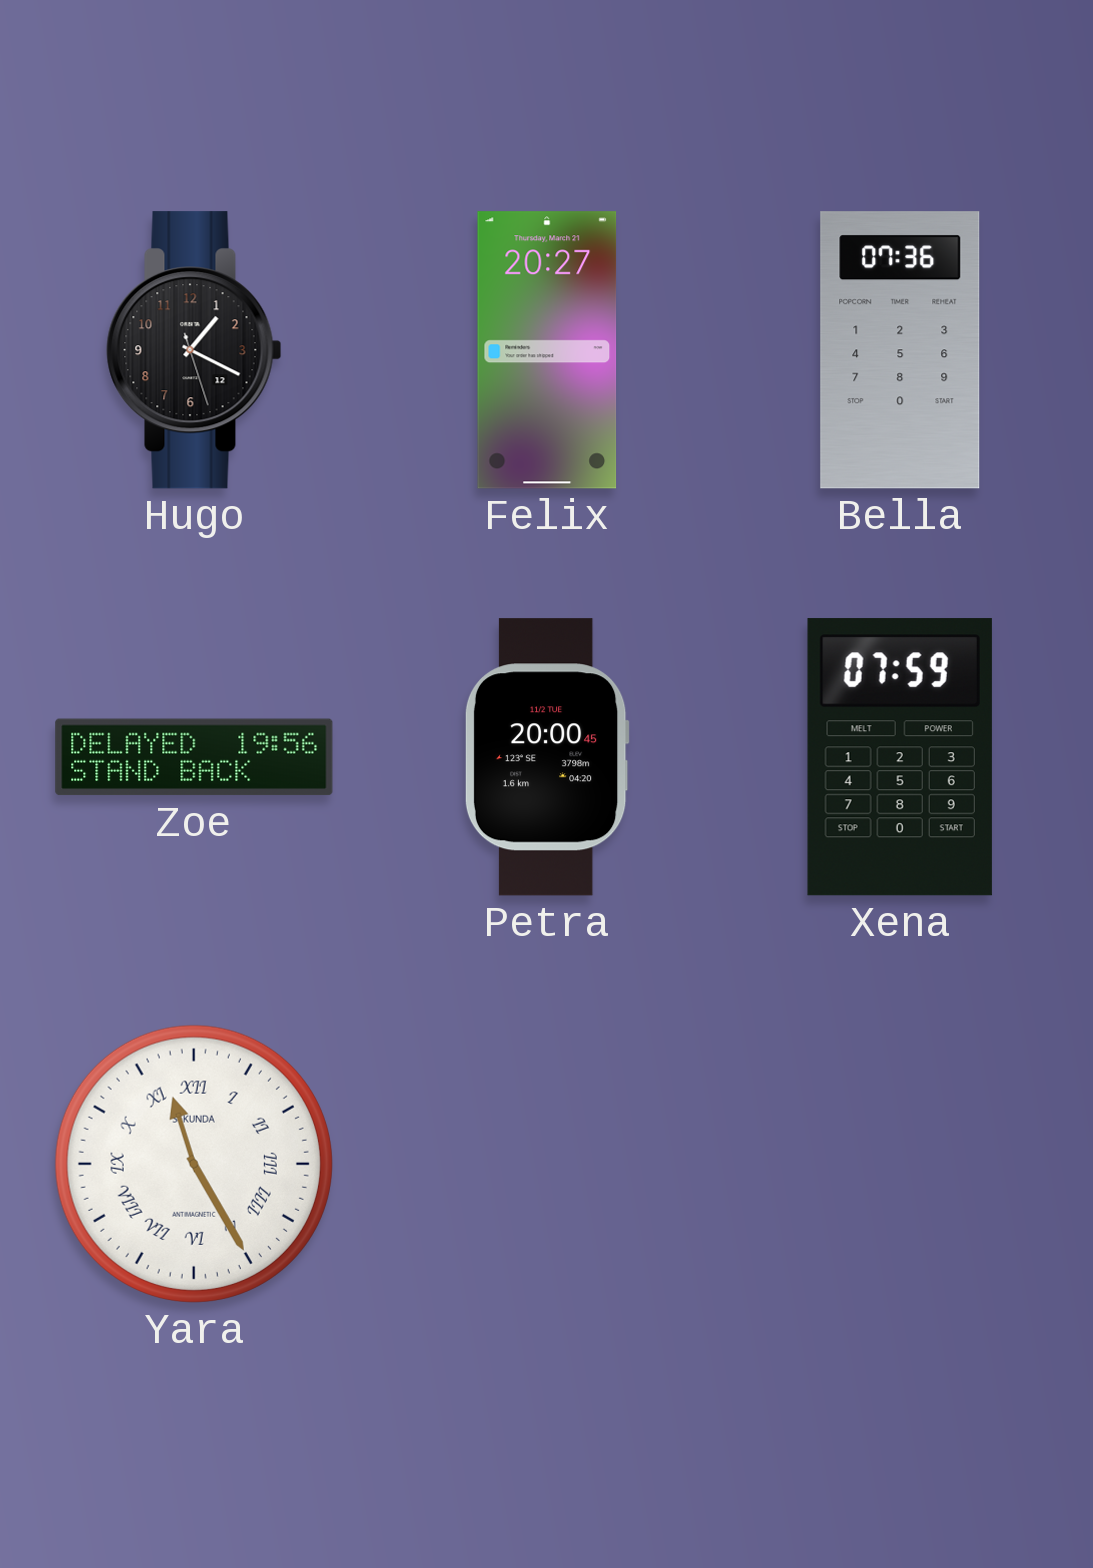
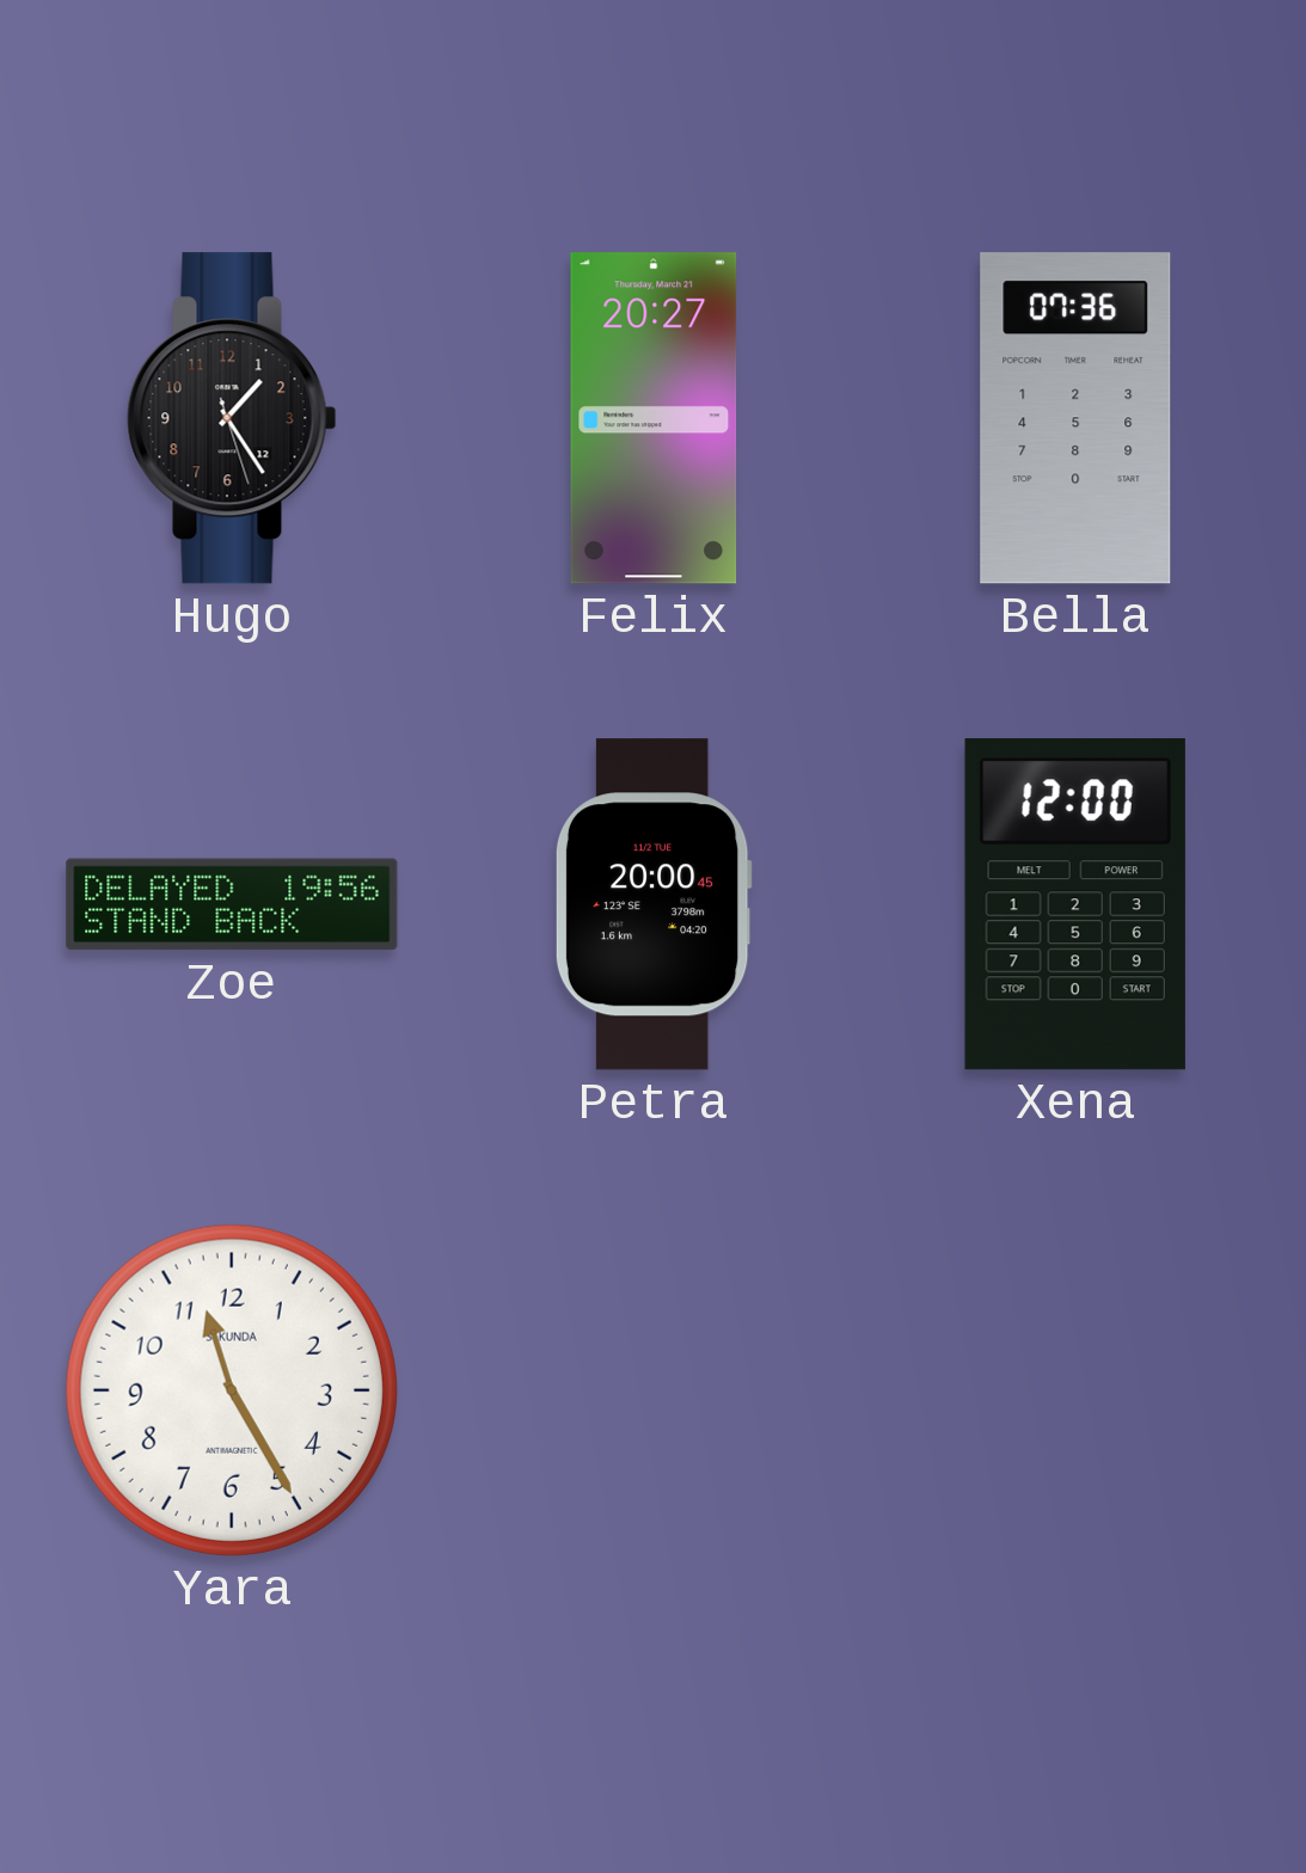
Hugo: 1:19 -> 1:24 (232, 418)
Xena: 07:59 -> 12:00 (1075, 904)
Yara numerals: Roman -> Arabic (232, 1390)
